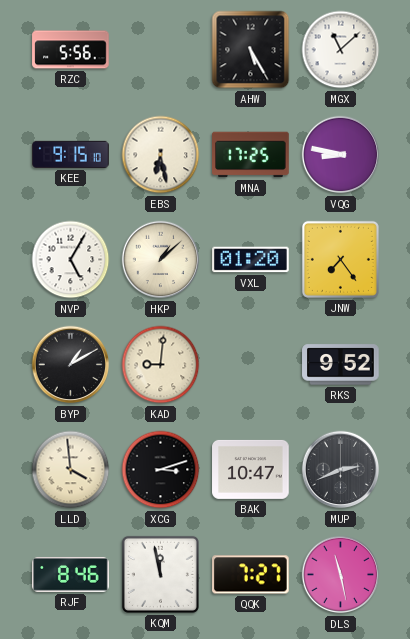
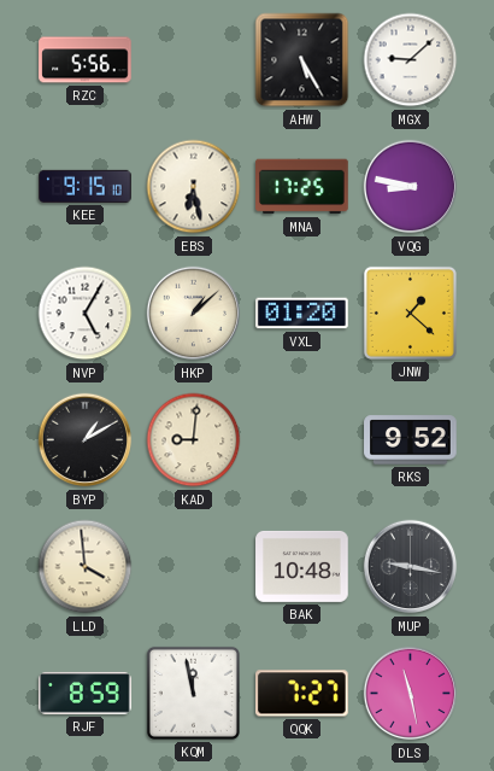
MGX: 11:08 -> 9:08 (411, 60)
JNW: 7:24 -> 1:22 (410, 313)
XCG: 3:12 -> none (161, 470)
BAK: 10:47 -> 10:48 (302, 566)
MUP: 2:41 -> 9:17 (411, 567)
RJF: 8:46 -> 8:59 (86, 694)
